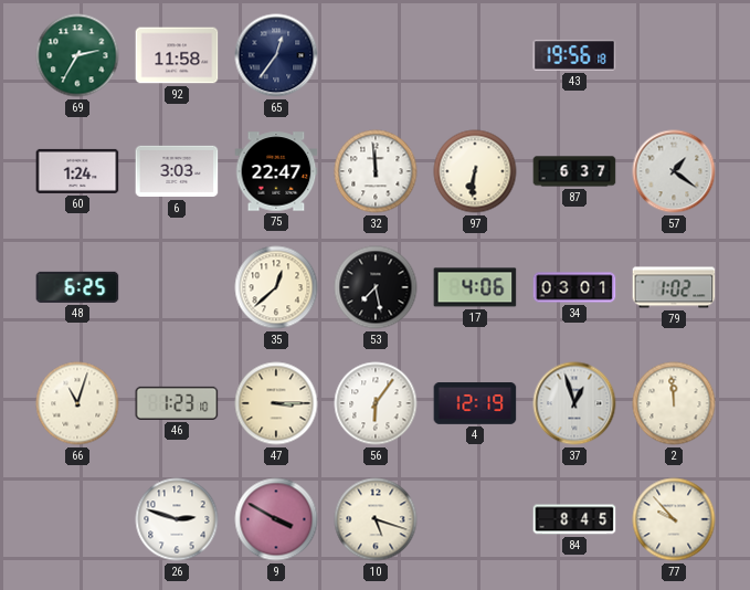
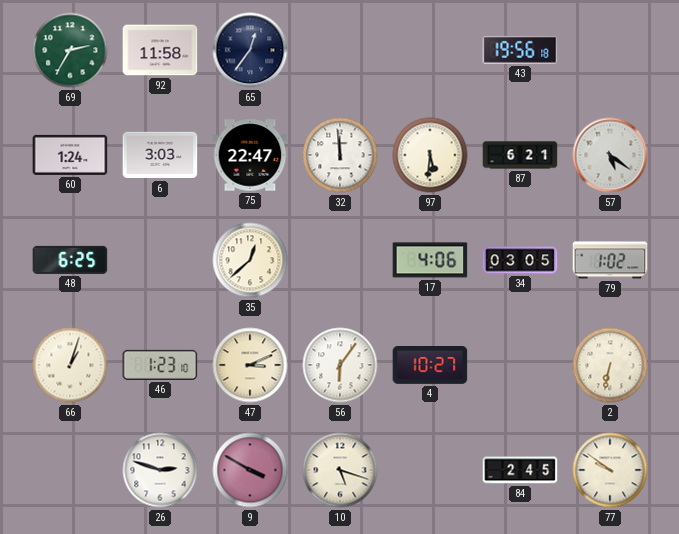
97: 6:31 -> 5:31 (430, 155)
87: 6:37 -> 6:21 (520, 155)
57: 1:21 -> 5:21 (610, 155)
53: 7:28 -> none (376, 287)
34: 03:01 -> 03:05 (520, 260)
66: 11:03 -> 1:03 (70, 365)
47: 3:15 -> 3:11 (250, 365)
4: 12:19 -> 10:27 (430, 366)
37: 12:57 -> none (574, 403)
2: 11:59 -> 6:32 (610, 365)
84: 8:45 -> 2:45 (520, 470)
77: 9:53 -> 9:51 (610, 470)
